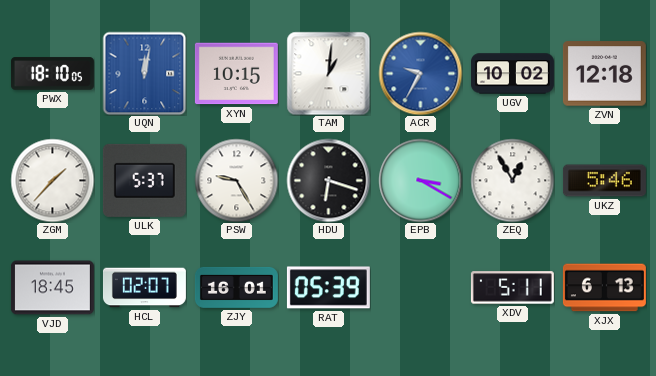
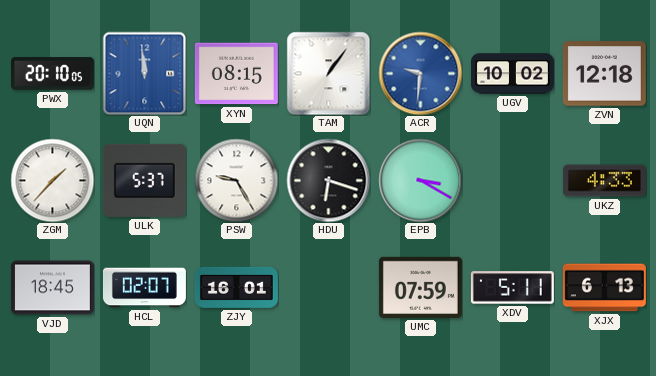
PWX: 18:10 -> 20:10 (52, 74)
UQN: 12:02 -> 11:59 (144, 73)
XYN: 10:15 -> 08:15 (236, 74)
TAM: 1:01 -> 1:06 (328, 73)
ACR: 9:35 -> 9:31 (420, 73)
ZEQ: 12:55 -> none (512, 180)
UKZ: 5:46 -> 4:33 (604, 181)
RAT: 05:39 -> none (328, 288)
UMC: none -> 07:59 (420, 287)
